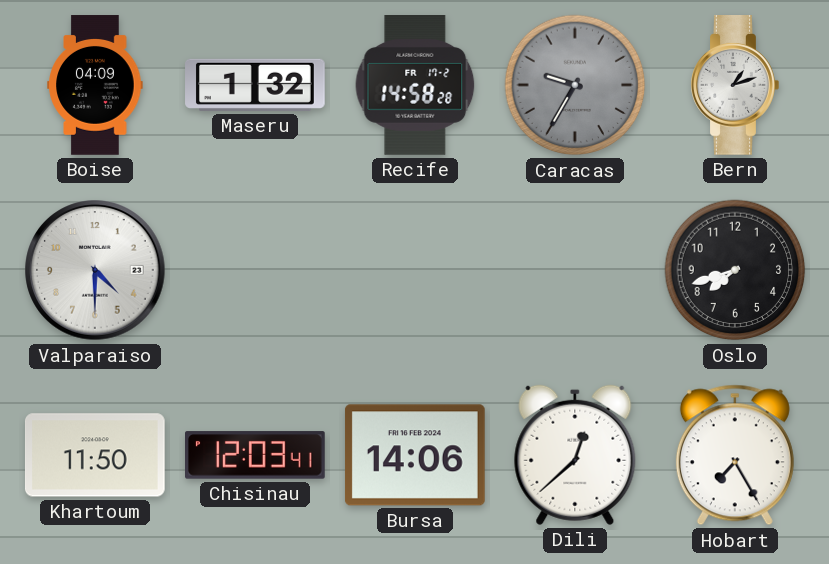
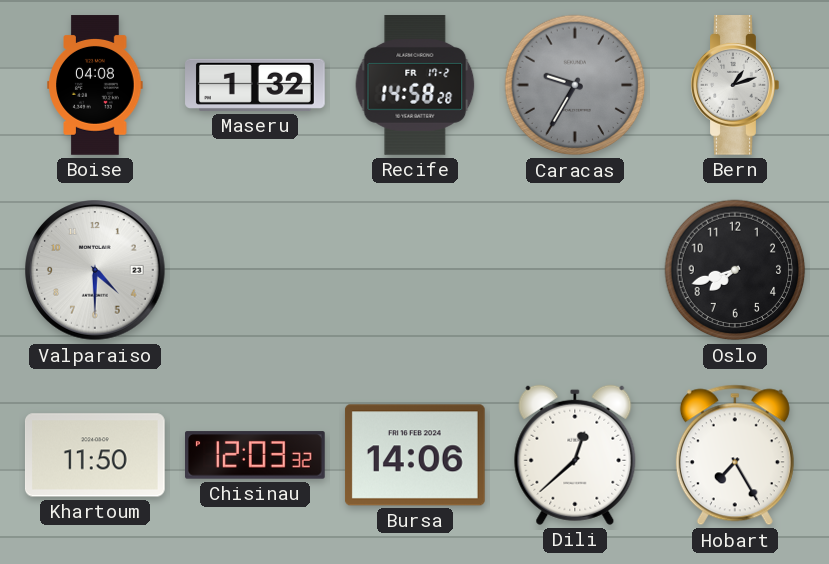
Boise: 04:09 -> 04:08 (95, 85)
Chisinau: 12:03:41 -> 12:03:32 (256, 455)
